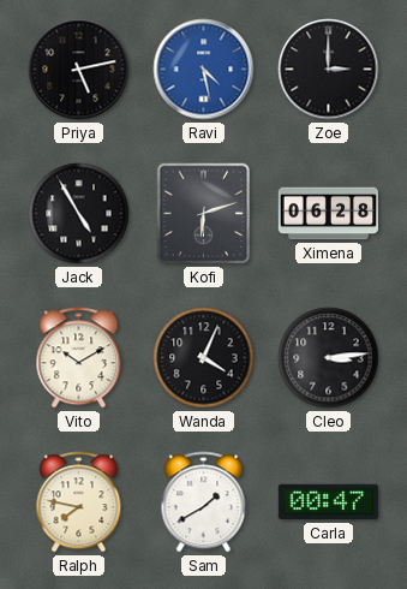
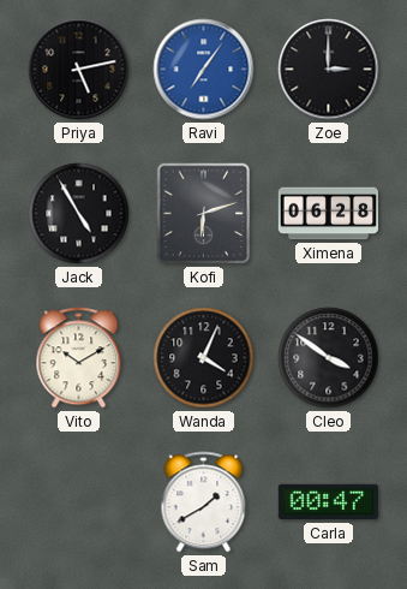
Ravi: 4:28 -> 7:06 (204, 70)
Cleo: 3:14 -> 3:51 (329, 358)
Ralph: 7:47 -> none (79, 502)
